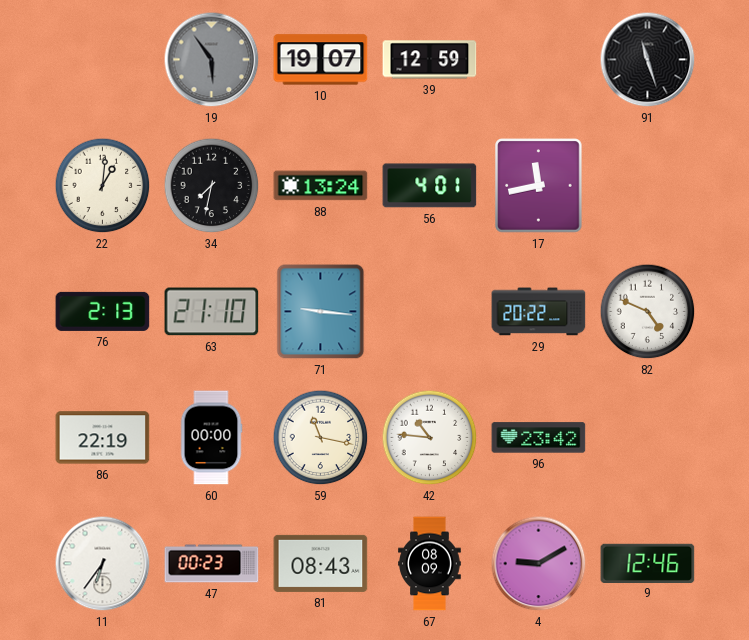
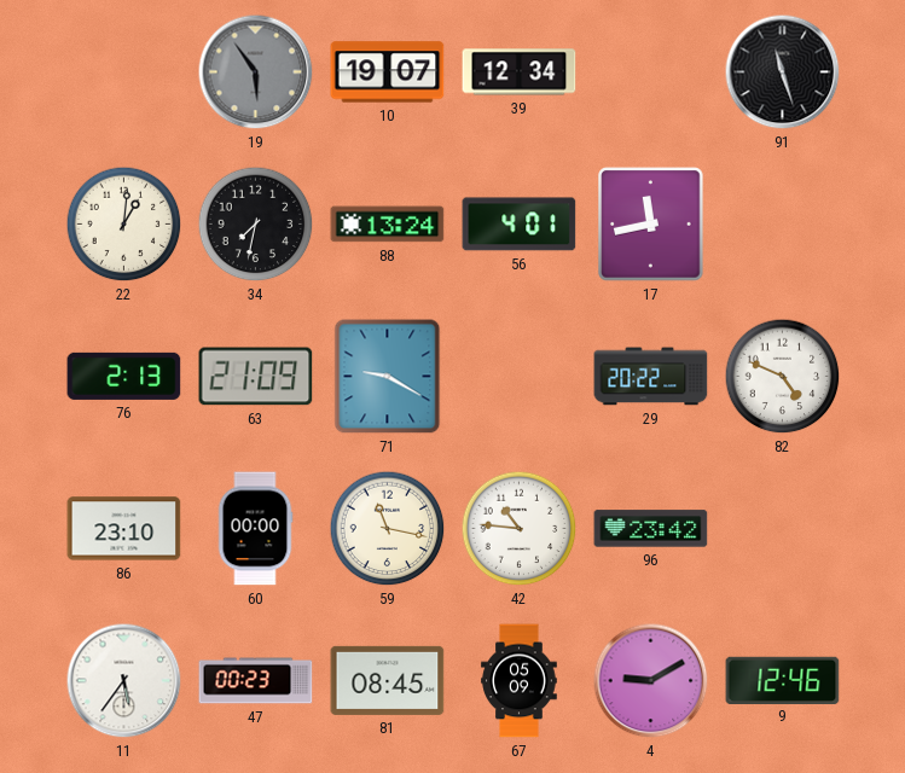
39: 12:59 -> 12:34 (520, 72)
63: 21:10 -> 21:09 (256, 377)
71: 9:16 -> 9:20 (388, 377)
86: 22:19 -> 23:10 (124, 529)
11: 6:36 -> 5:36 (124, 681)
81: 08:43 -> 08:45 (388, 680)
67: 08:09 -> 05:09 (520, 681)
